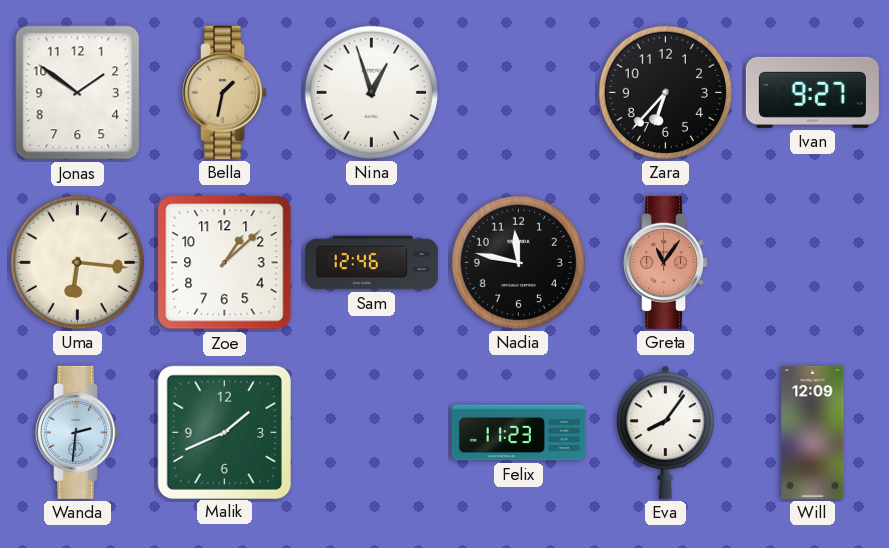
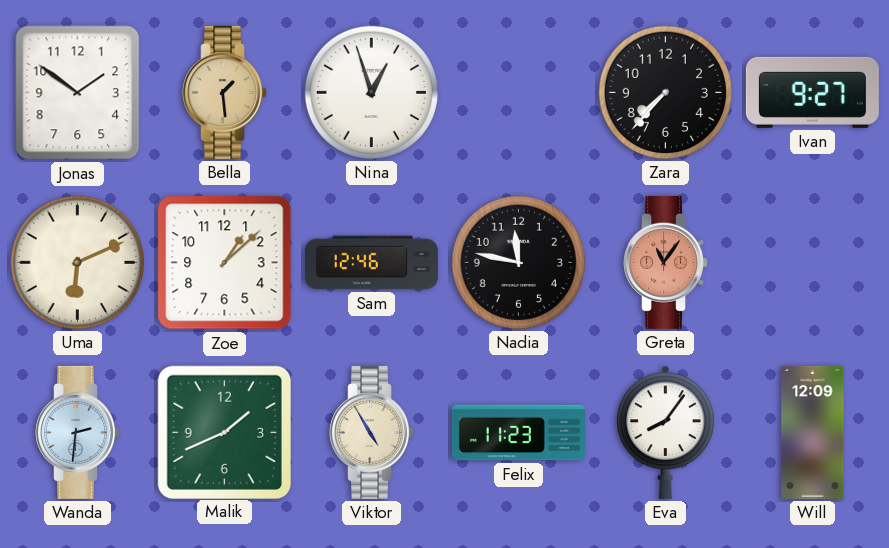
Bella: 1:32 -> 1:29 (225, 92)
Zara: 6:37 -> 7:37 (665, 92)
Uma: 6:16 -> 6:11 (77, 262)
Viktor: none -> 4:55 (372, 432)
